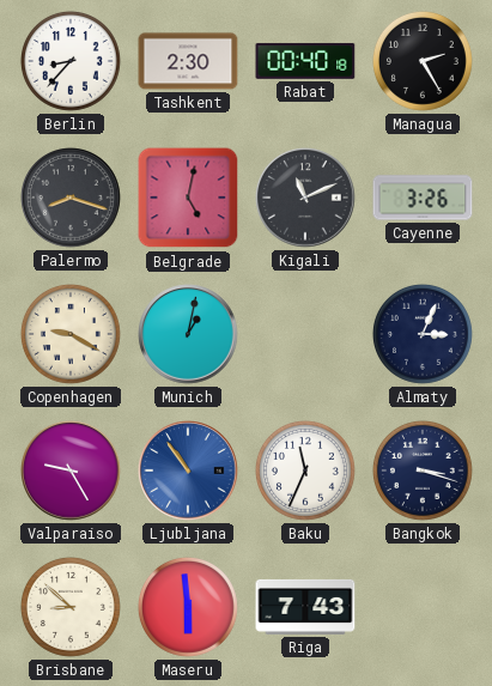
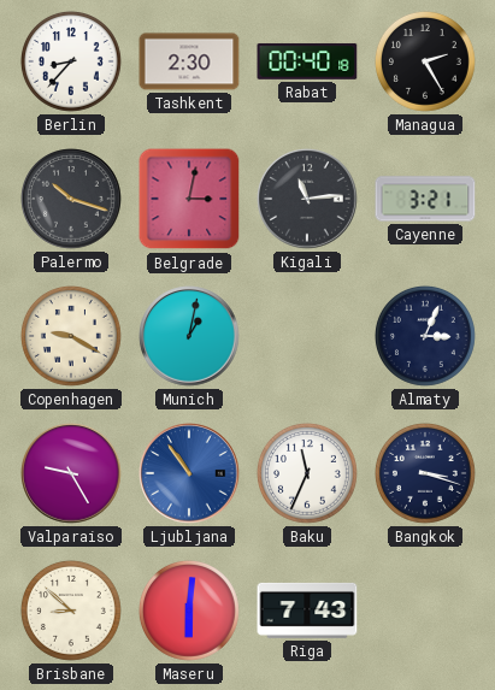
Palermo: 8:18 -> 10:18 (71, 199)
Belgrade: 5:02 -> 3:02 (189, 199)
Kigali: 11:11 -> 11:14 (307, 199)
Cayenne: 3:26 -> 3:21 (425, 199)
Maseru: 5:59 -> 6:01 (189, 611)
